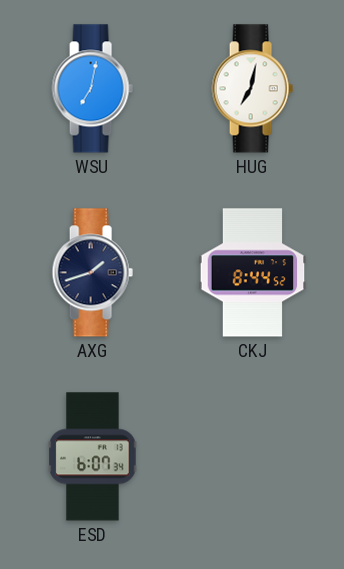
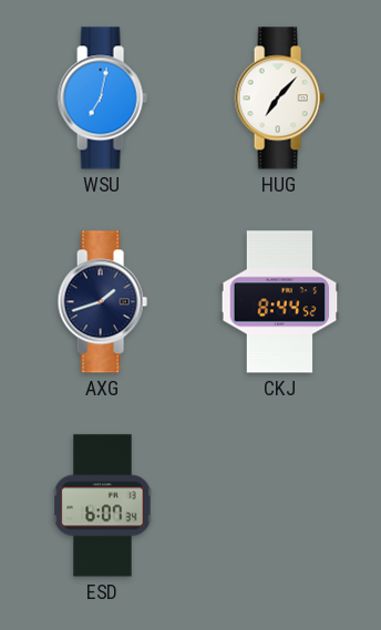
HUG: 7:02 -> 7:07 (279, 99)
